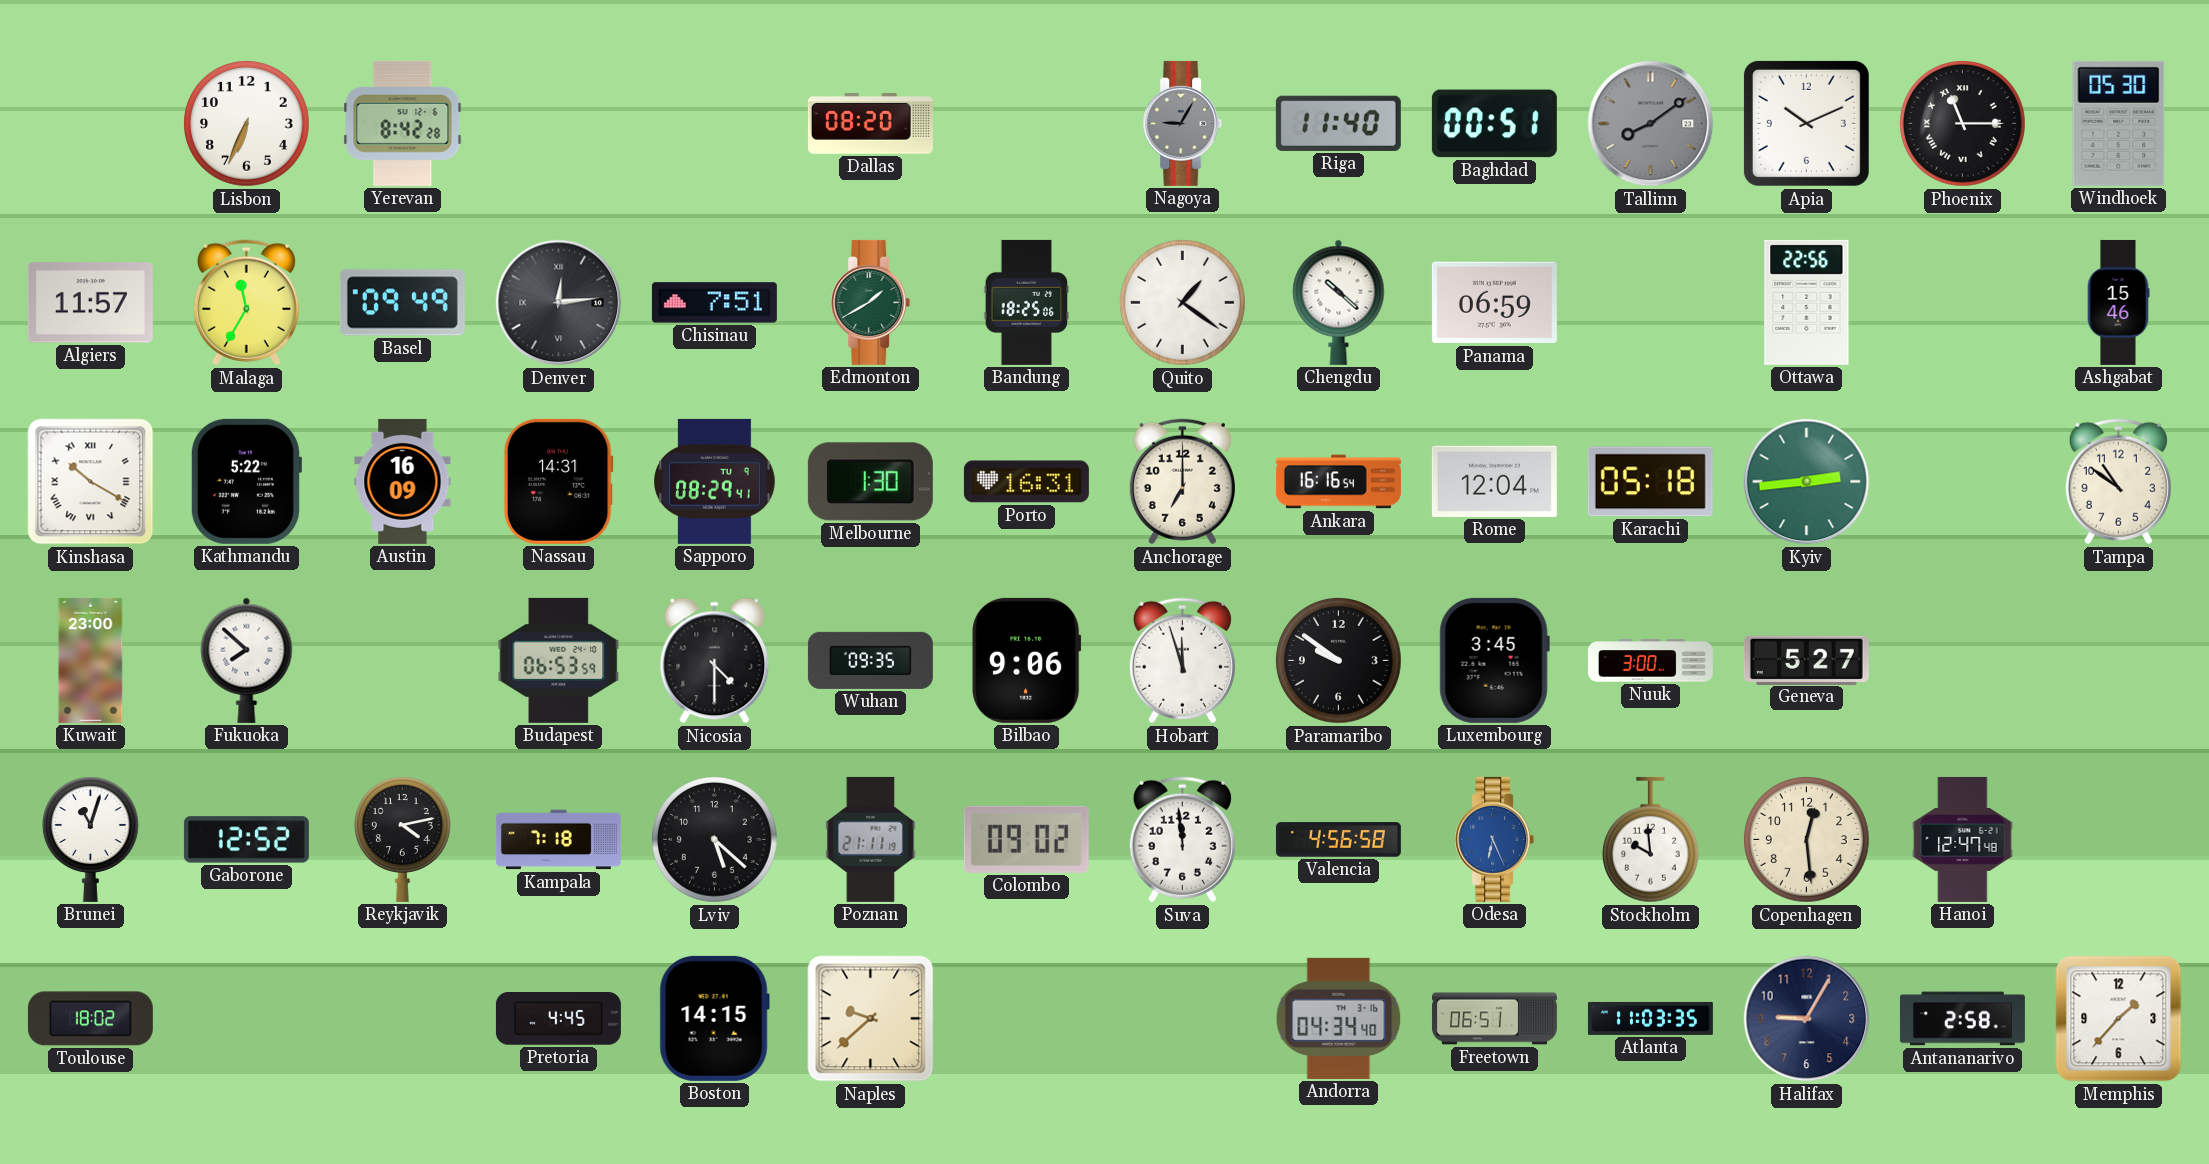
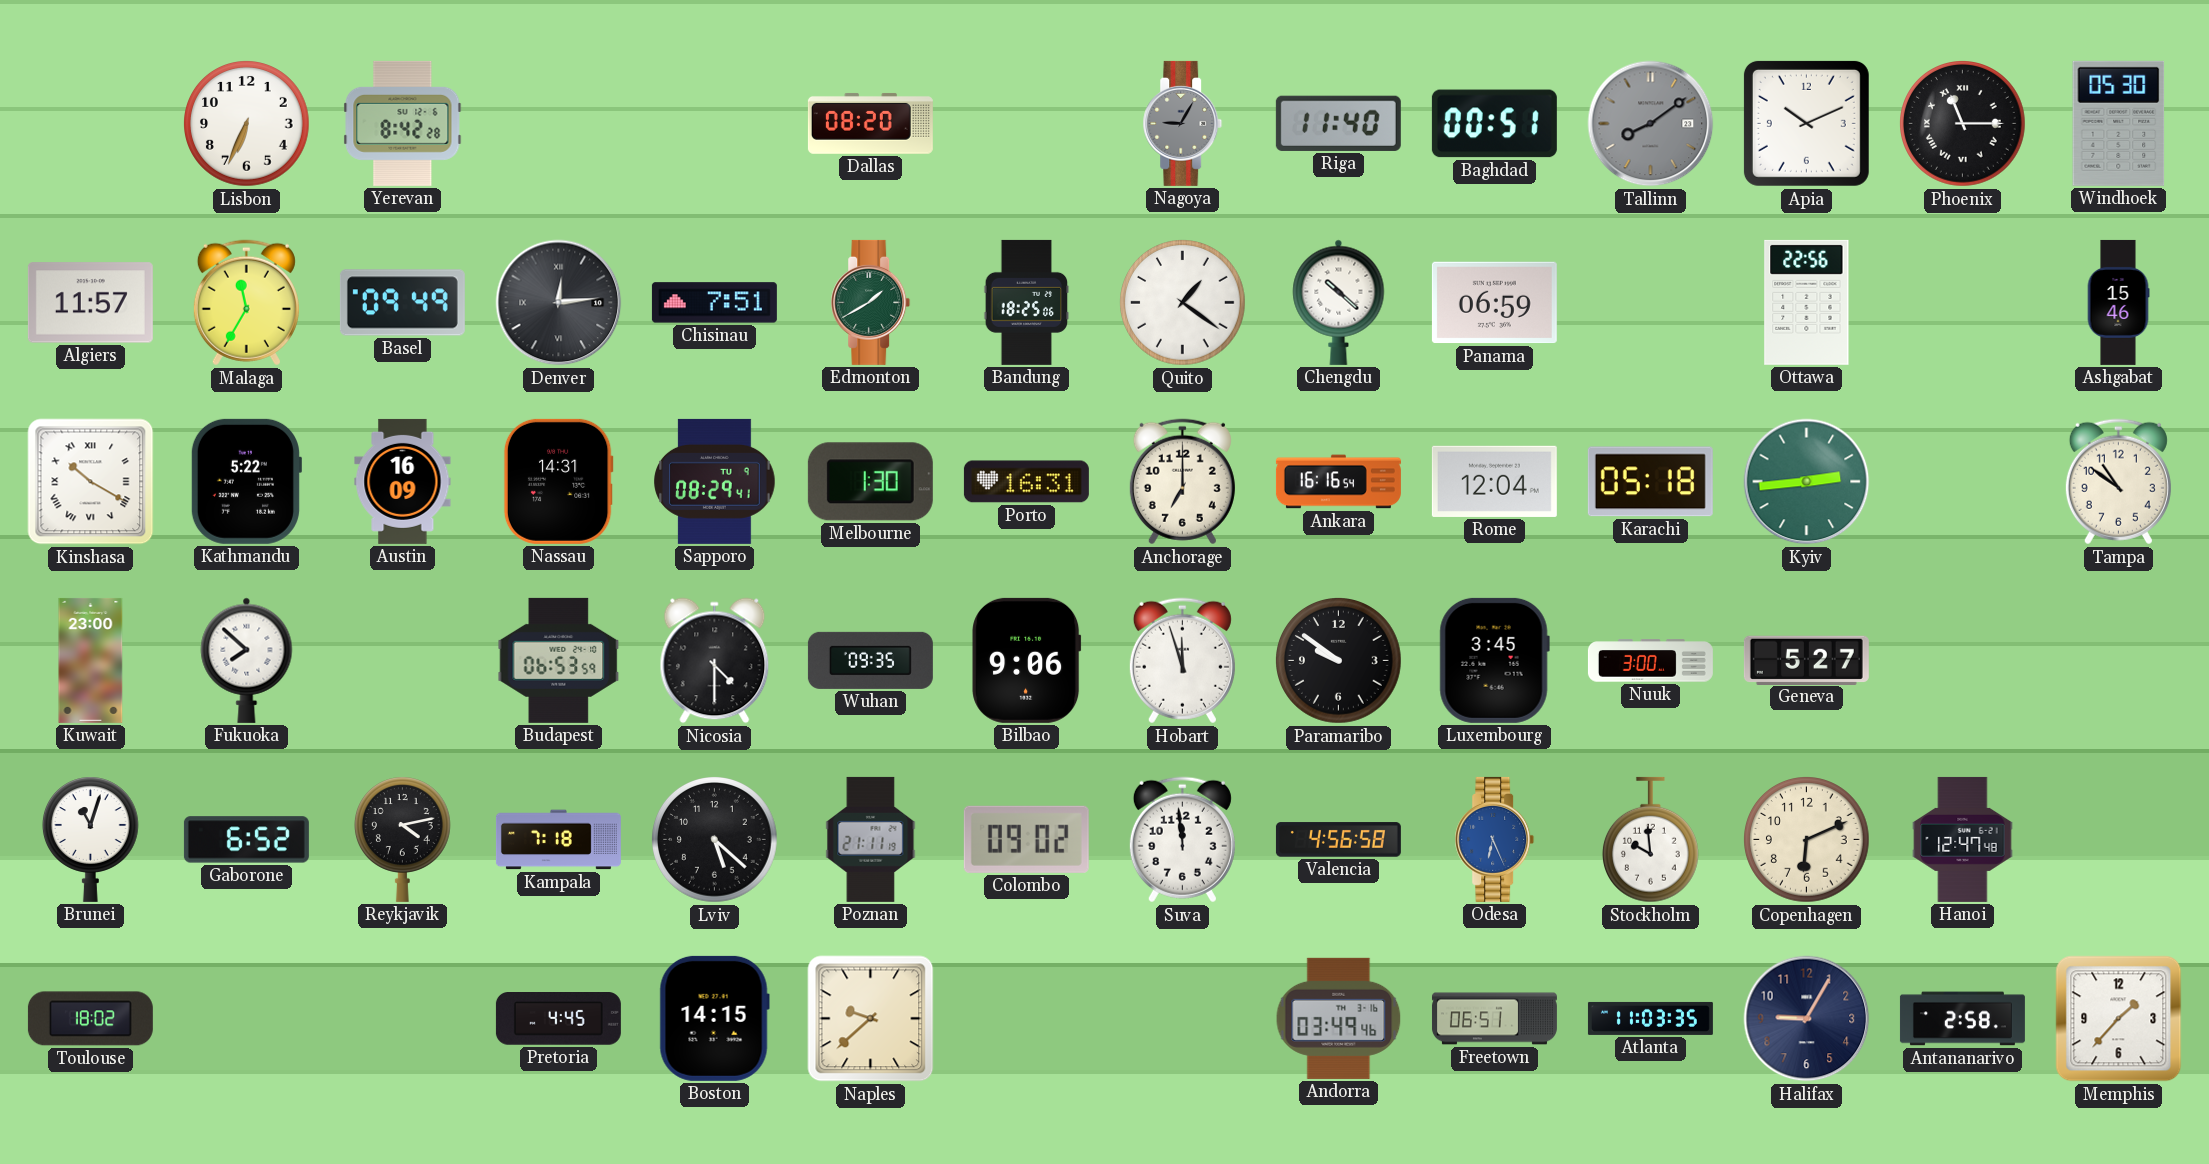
Gaborone: 12:52 -> 6:52 (246, 840)
Copenhagen: 12:29 -> 6:11 (1807, 840)
Andorra: 04:34 -> 03:49 (1339, 1018)
